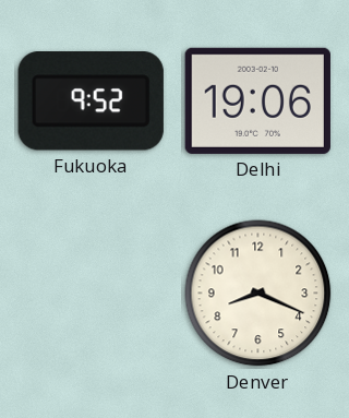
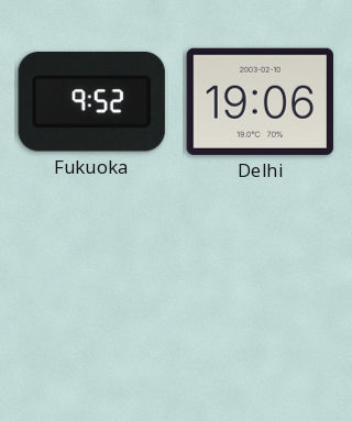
Denver: 8:19 -> none (258, 294)
